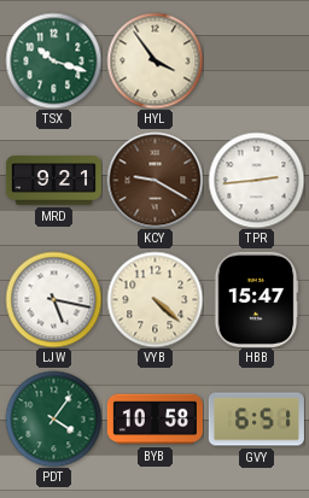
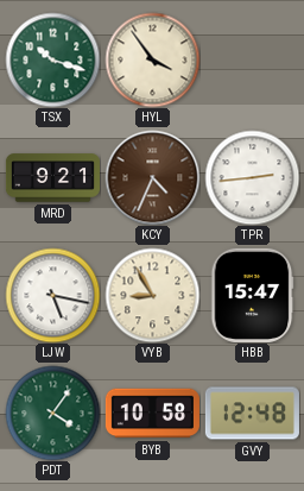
KCY: 9:20 -> 4:34 (152, 177)
VYB: 4:22 -> 8:55 (152, 295)
GVY: 6:51 -> 12:48 (252, 414)
